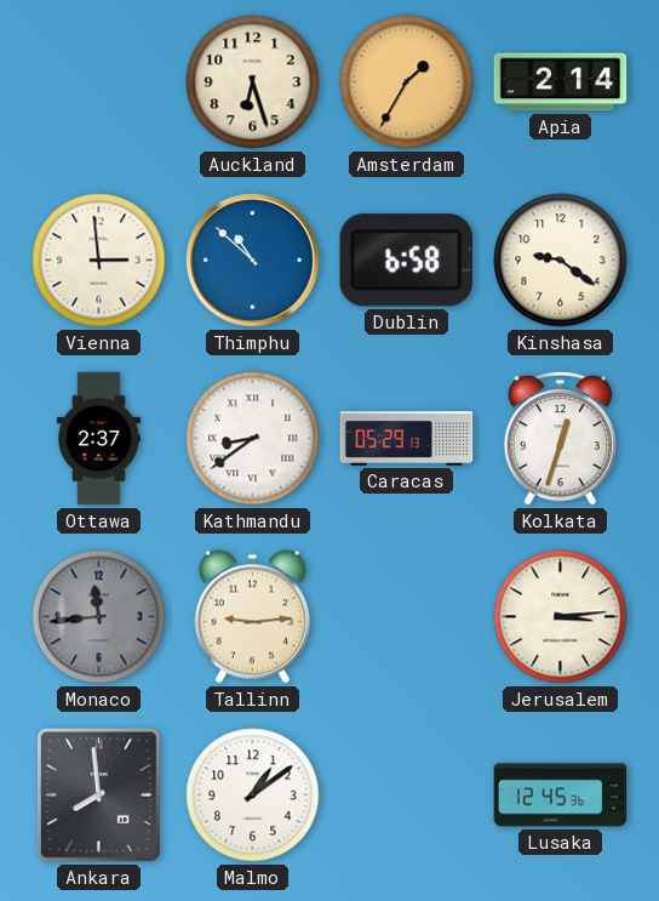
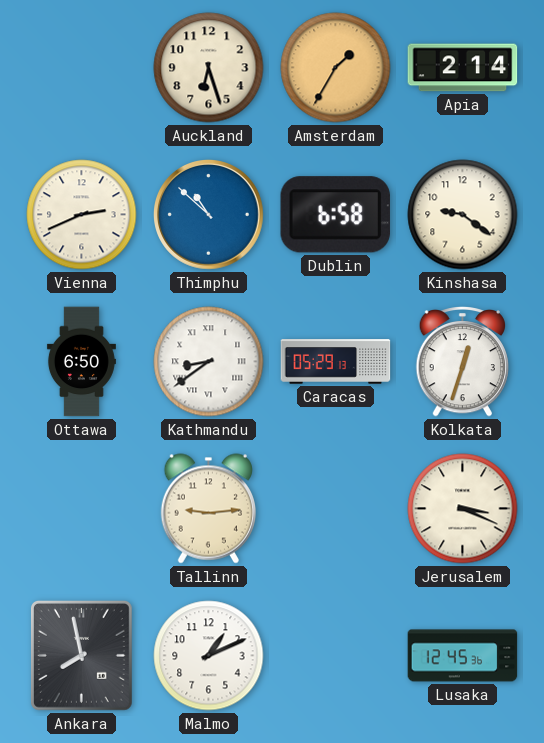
Vienna: 2:59 -> 2:41 (82, 215)
Ottawa: 2:37 -> 6:50 (81, 362)
Monaco: 11:44 -> none (99, 617)
Jerusalem: 3:14 -> 3:19 (463, 509)
Ankara: 7:59 -> 7:58 (81, 655)
Malmo: 1:09 -> 1:11 (209, 656)
